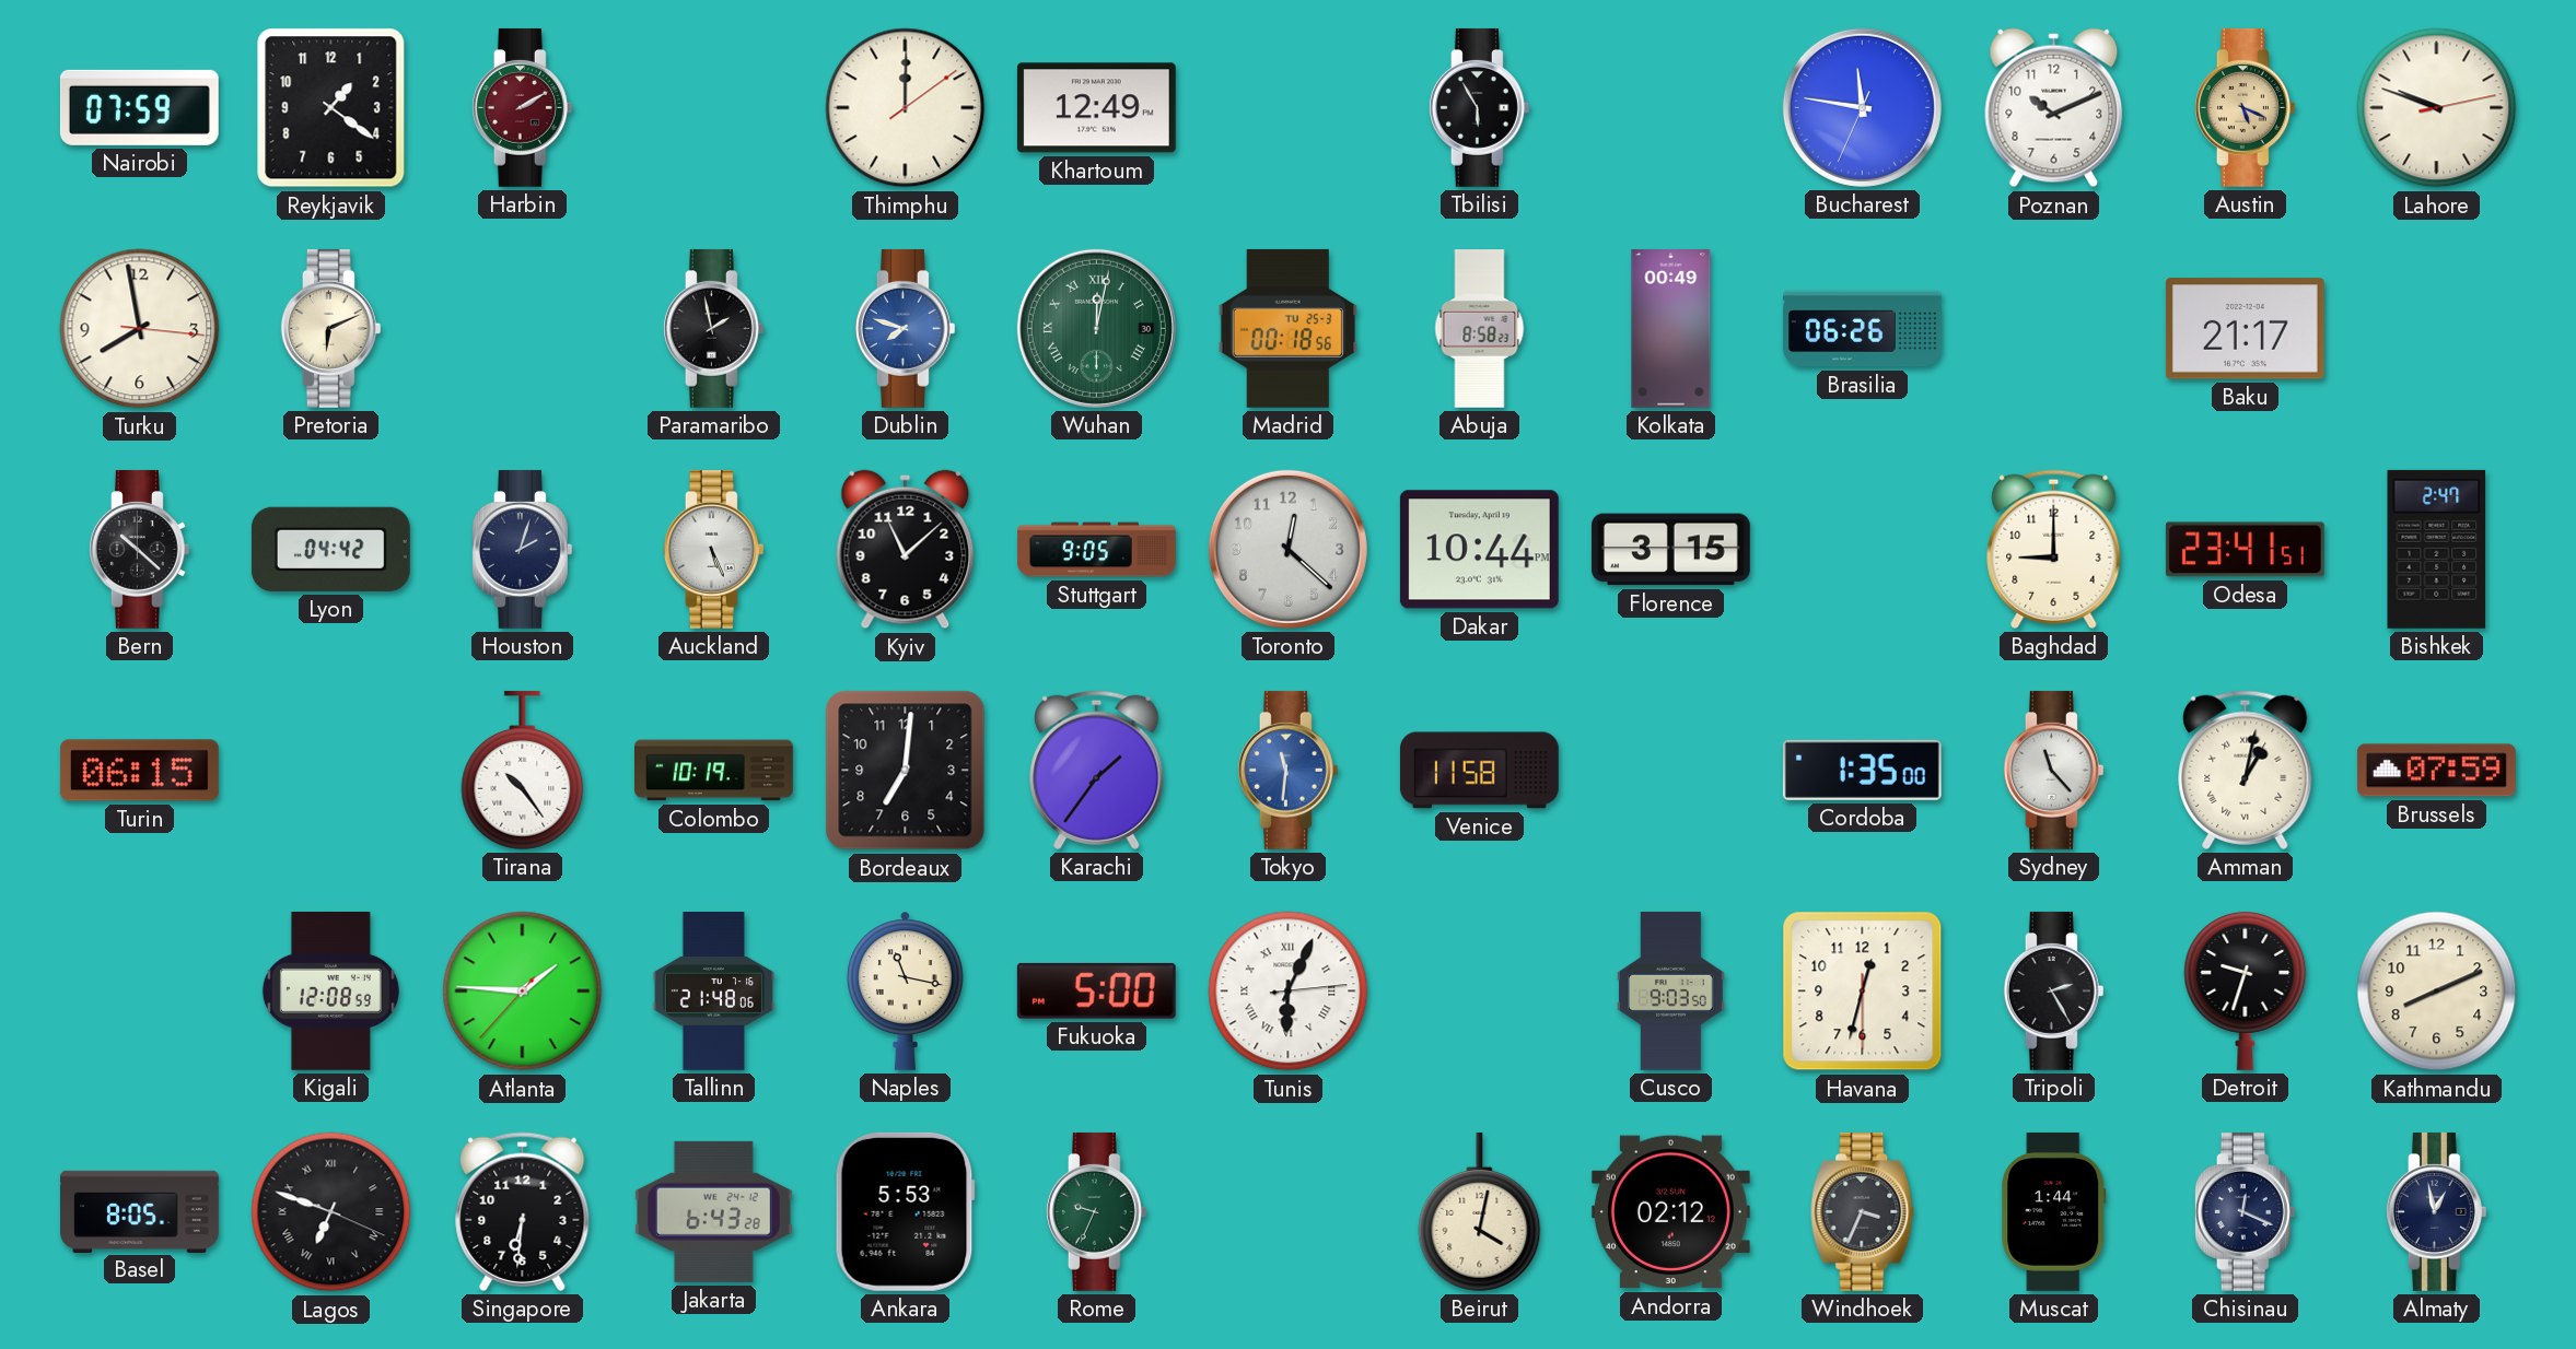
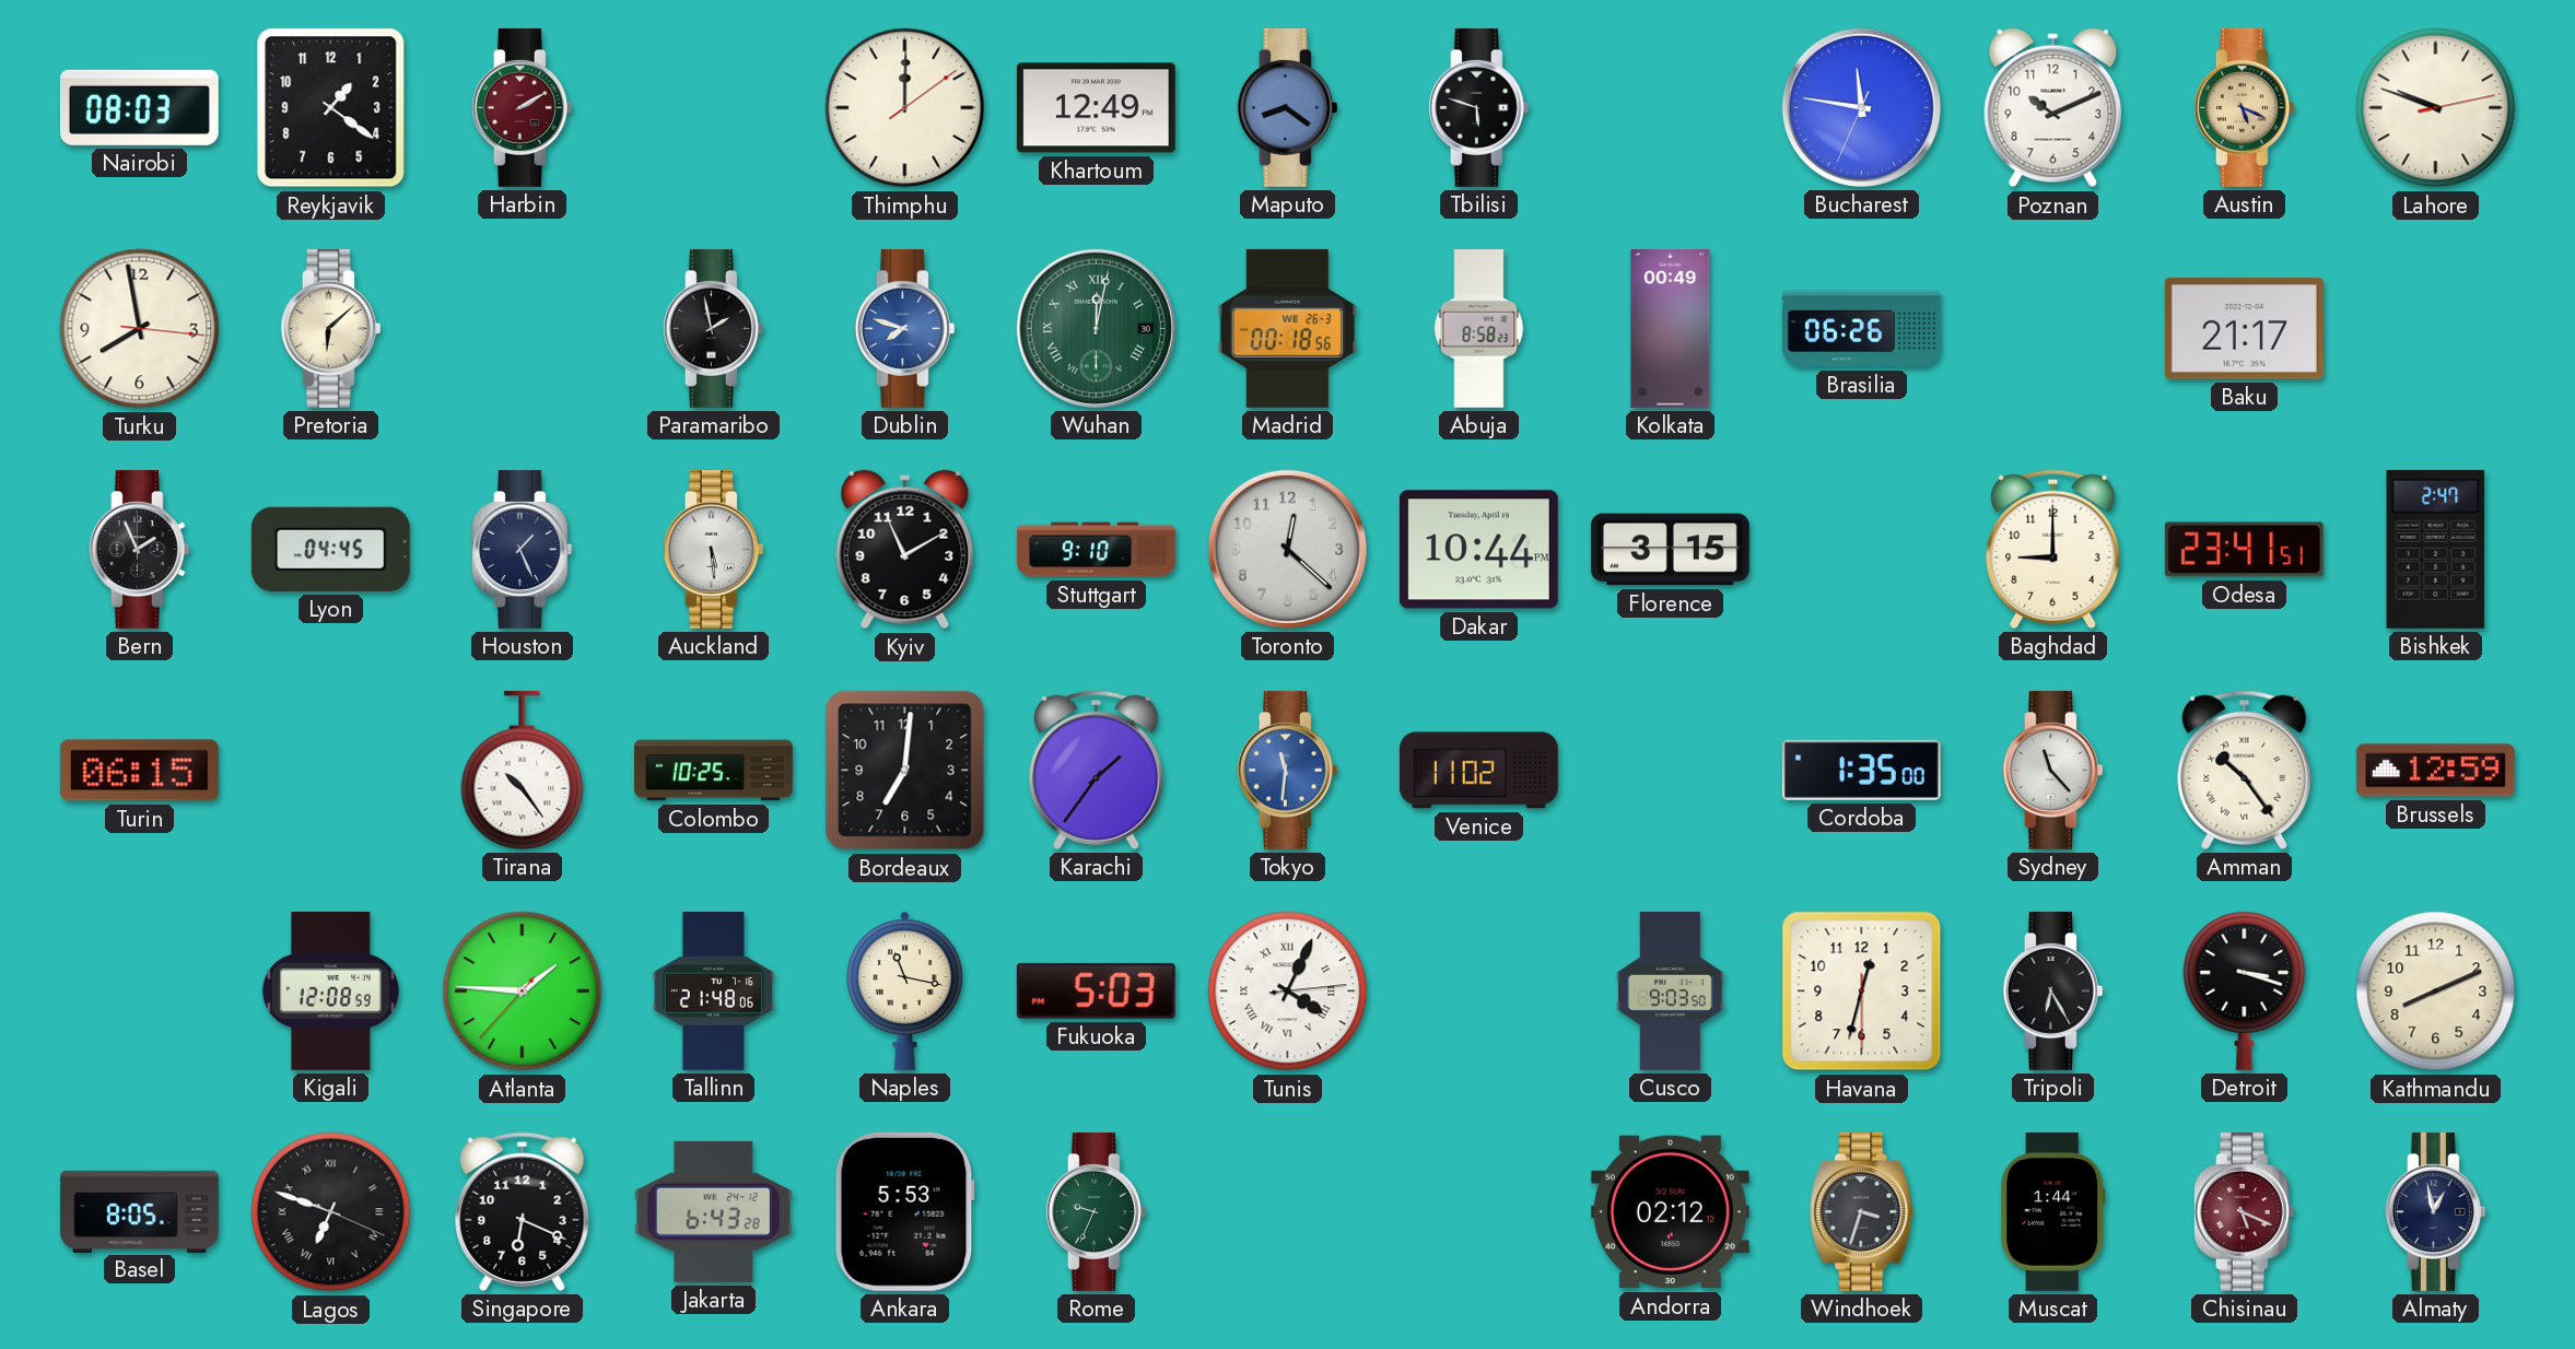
Nairobi: 07:59 -> 08:03 (139, 107)
Maputo: none -> 8:21 (1287, 107)
Tbilisi: 5:55 -> 5:48 (1478, 107)
Pretoria: 6:11 -> 6:08 (330, 328)
Madrid date: TU 25-3 -> WE 26-3 (1288, 328)
Bern: 10:22 -> 1:56 (139, 549)
Lyon: 04:42 -> 04:45 (330, 549)
Houston: 2:03 -> 1:26 (522, 549)
Auckland: 5:26 -> 5:29 (713, 549)
Kyiv: 11:08 -> 11:10 (905, 550)
Stuttgart: 9:05 -> 9:10 (1097, 550)
Colombo: 10:19 -> 10:25 (714, 771)
Venice: 11:58 -> 11:02 (1478, 771)
Amman: 1:02 -> 10:24 (2245, 770)
Brussels: 07:59 -> 12:59 (2435, 771)
Fukuoka: 5:00 -> 5:03 (1096, 990)
Tunis: 6:04 -> 4:04 (1288, 992)
Tripoli: 2:25 -> 6:25 (2052, 990)
Detroit: 9:33 -> 3:18 (2245, 990)
Singapore: 6:31 -> 6:19 (523, 1211)
Beirut: 4:02 -> none (1480, 1211)
Windhoek: 3:34 -> 3:33 (1862, 1211)
Chisinau: 12:19 -> 5:19 (2244, 1211)
Chisinau dial: navy -> burgundy (2244, 1211)
